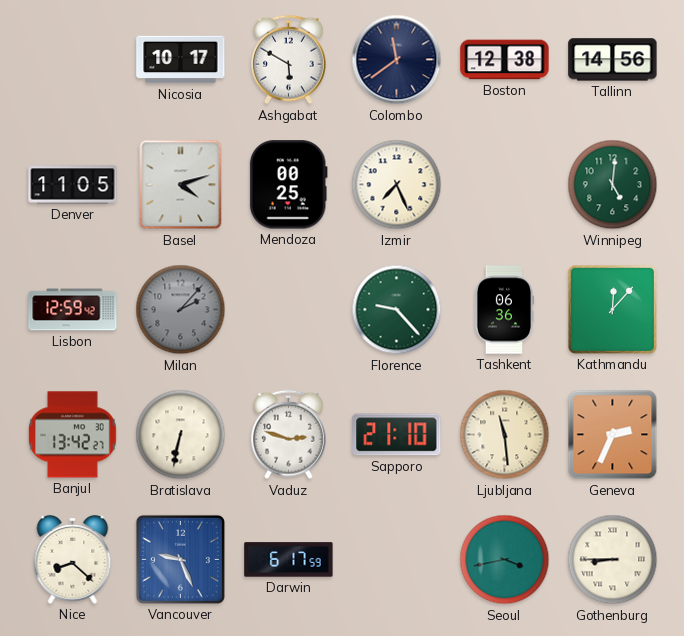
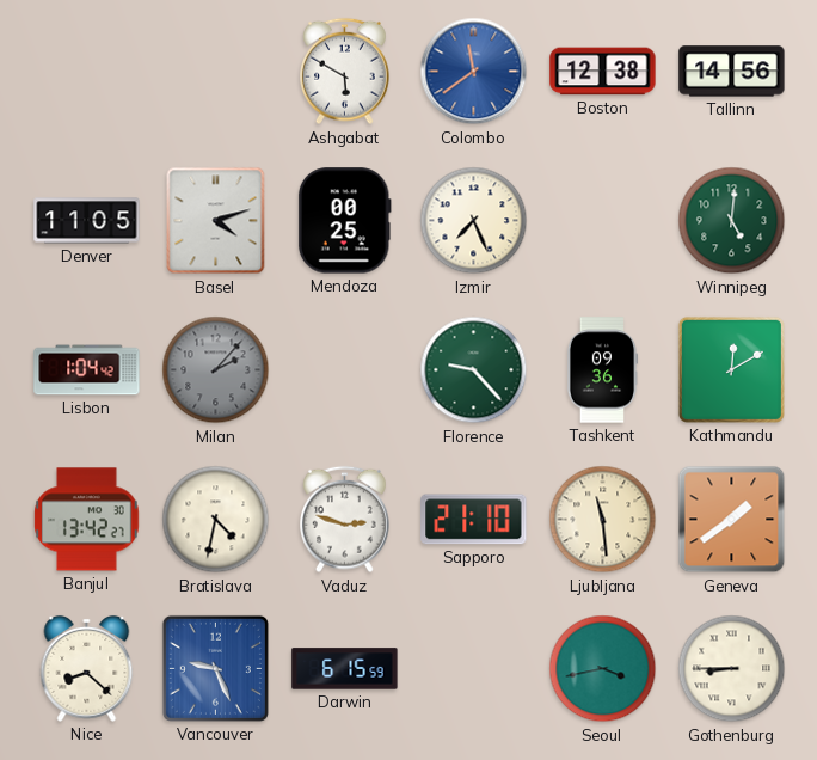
Nicosia: 10:17 -> none (181, 60)
Colombo dial: navy -> blue (474, 72)
Lisbon: 12:59 -> 1:04 (87, 370)
Tashkent: 06:36 -> 09:36 (602, 370)
Kathmandu: 12:07 -> 12:10 (731, 369)
Bratislava: 6:32 -> 4:32 (216, 520)
Geneva: 2:34 -> 1:39 (732, 520)
Darwin: 6:17 -> 6:15 (345, 669)
